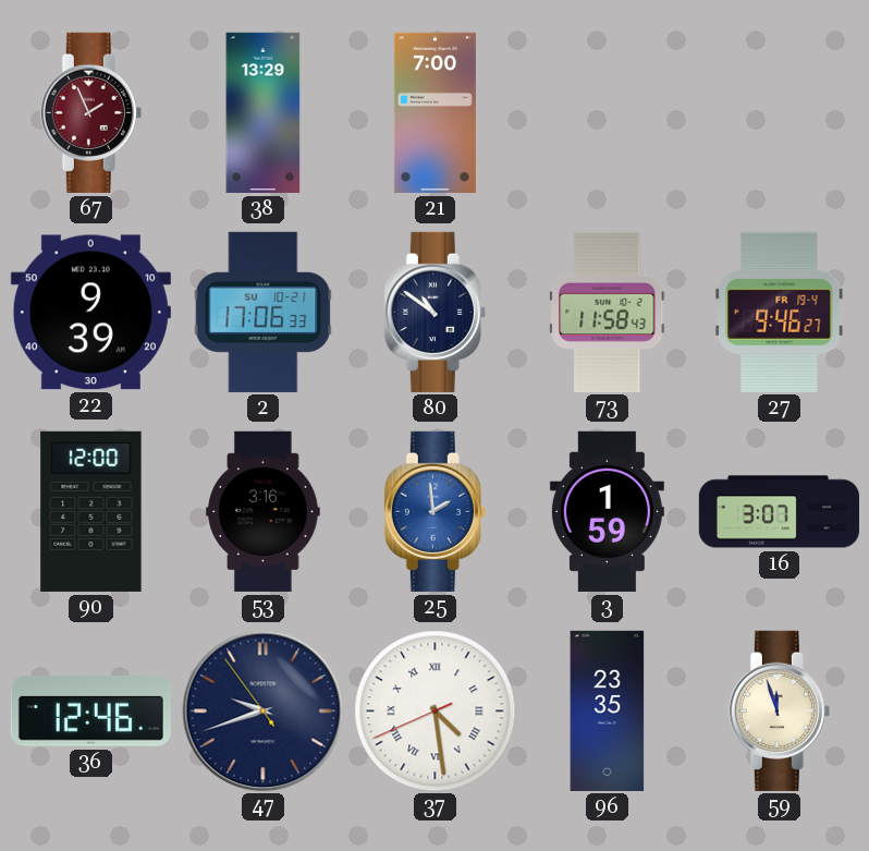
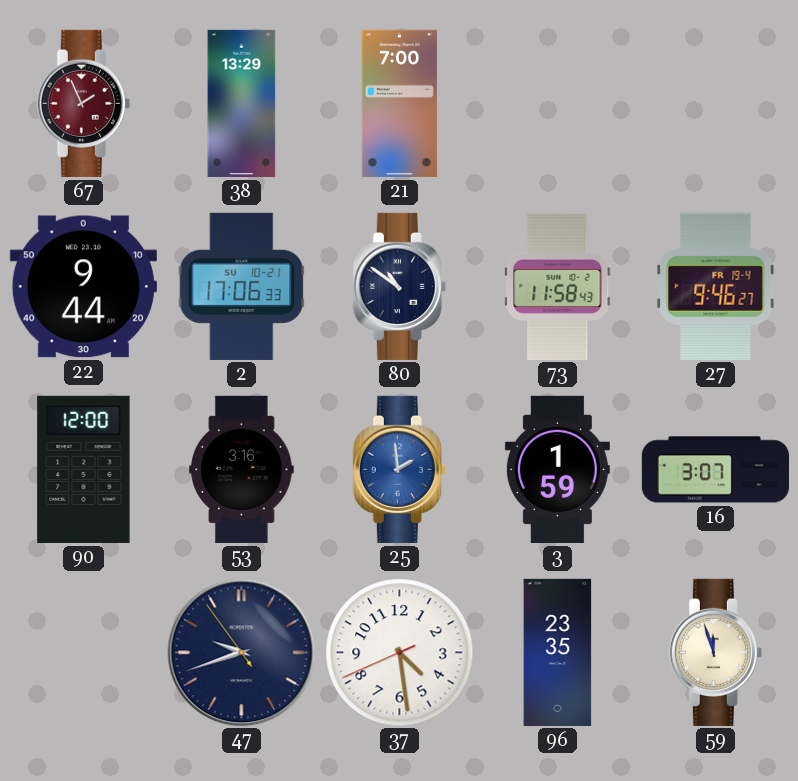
22: 9:39 -> 9:44 (83, 287)
36: 12:46 -> none (90, 710)
37 numerals: Roman -> Arabic (400, 653)
